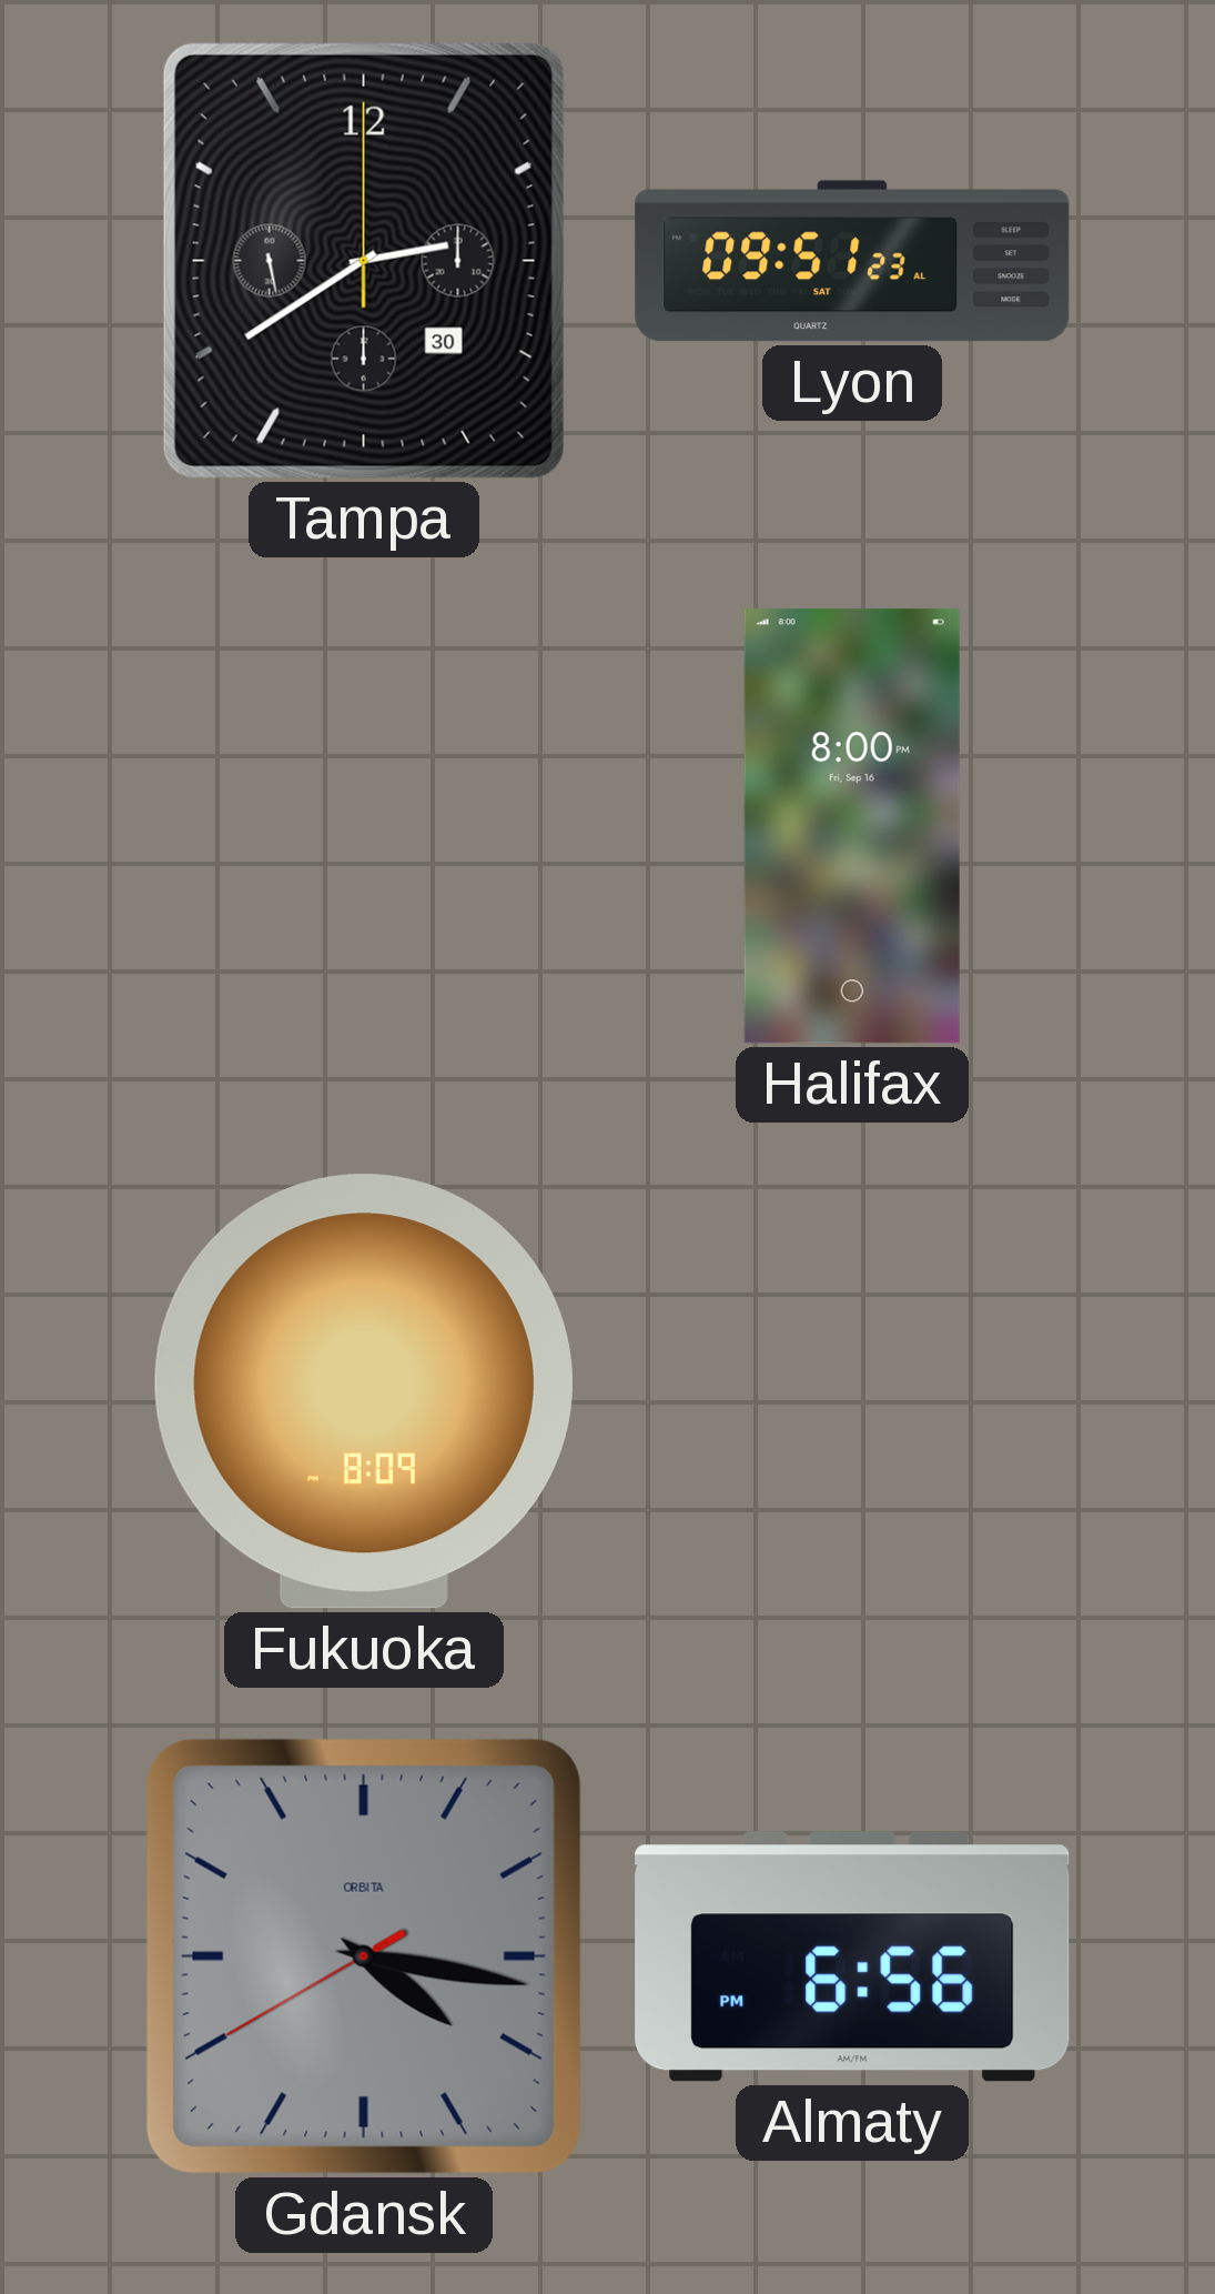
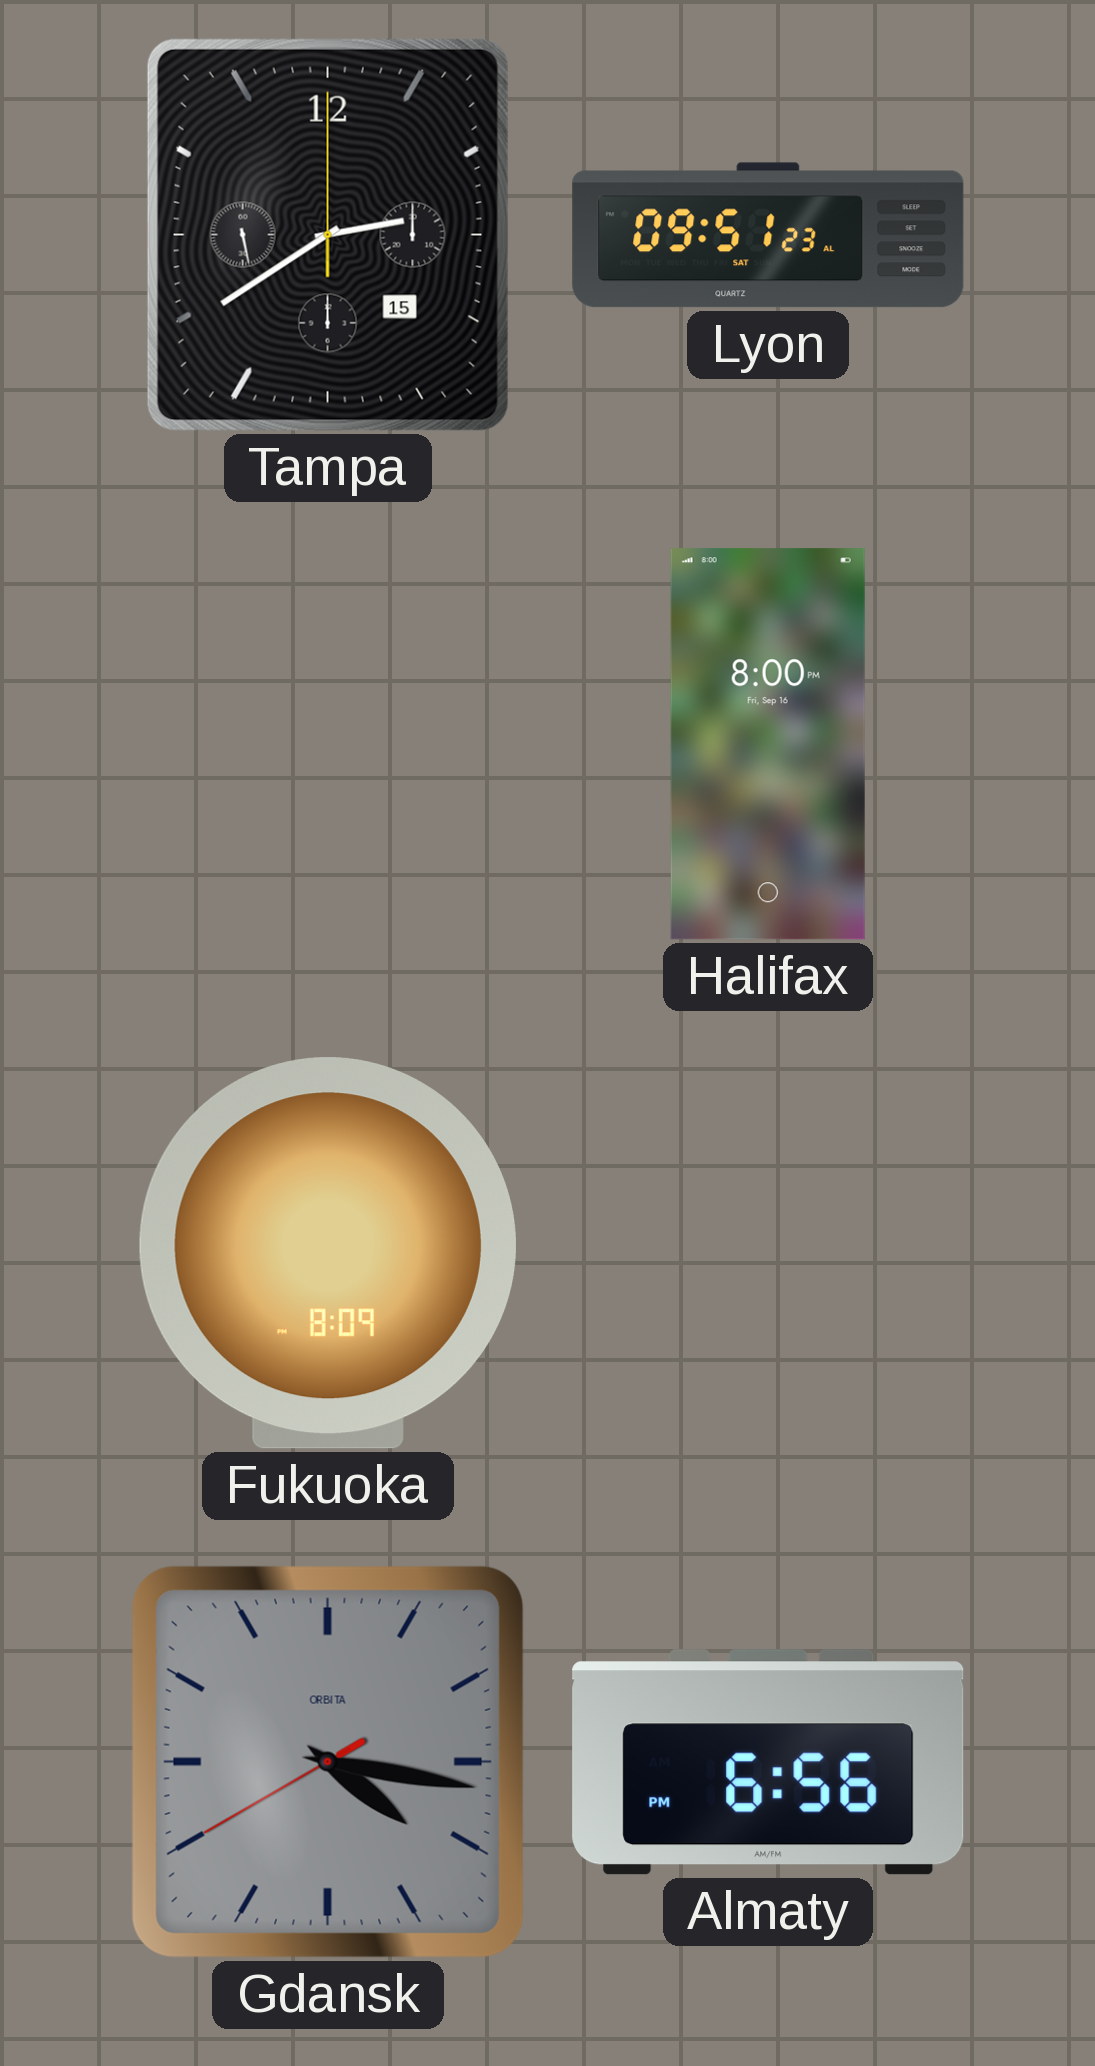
Tampa date: 30 -> 15 (328, 235)
